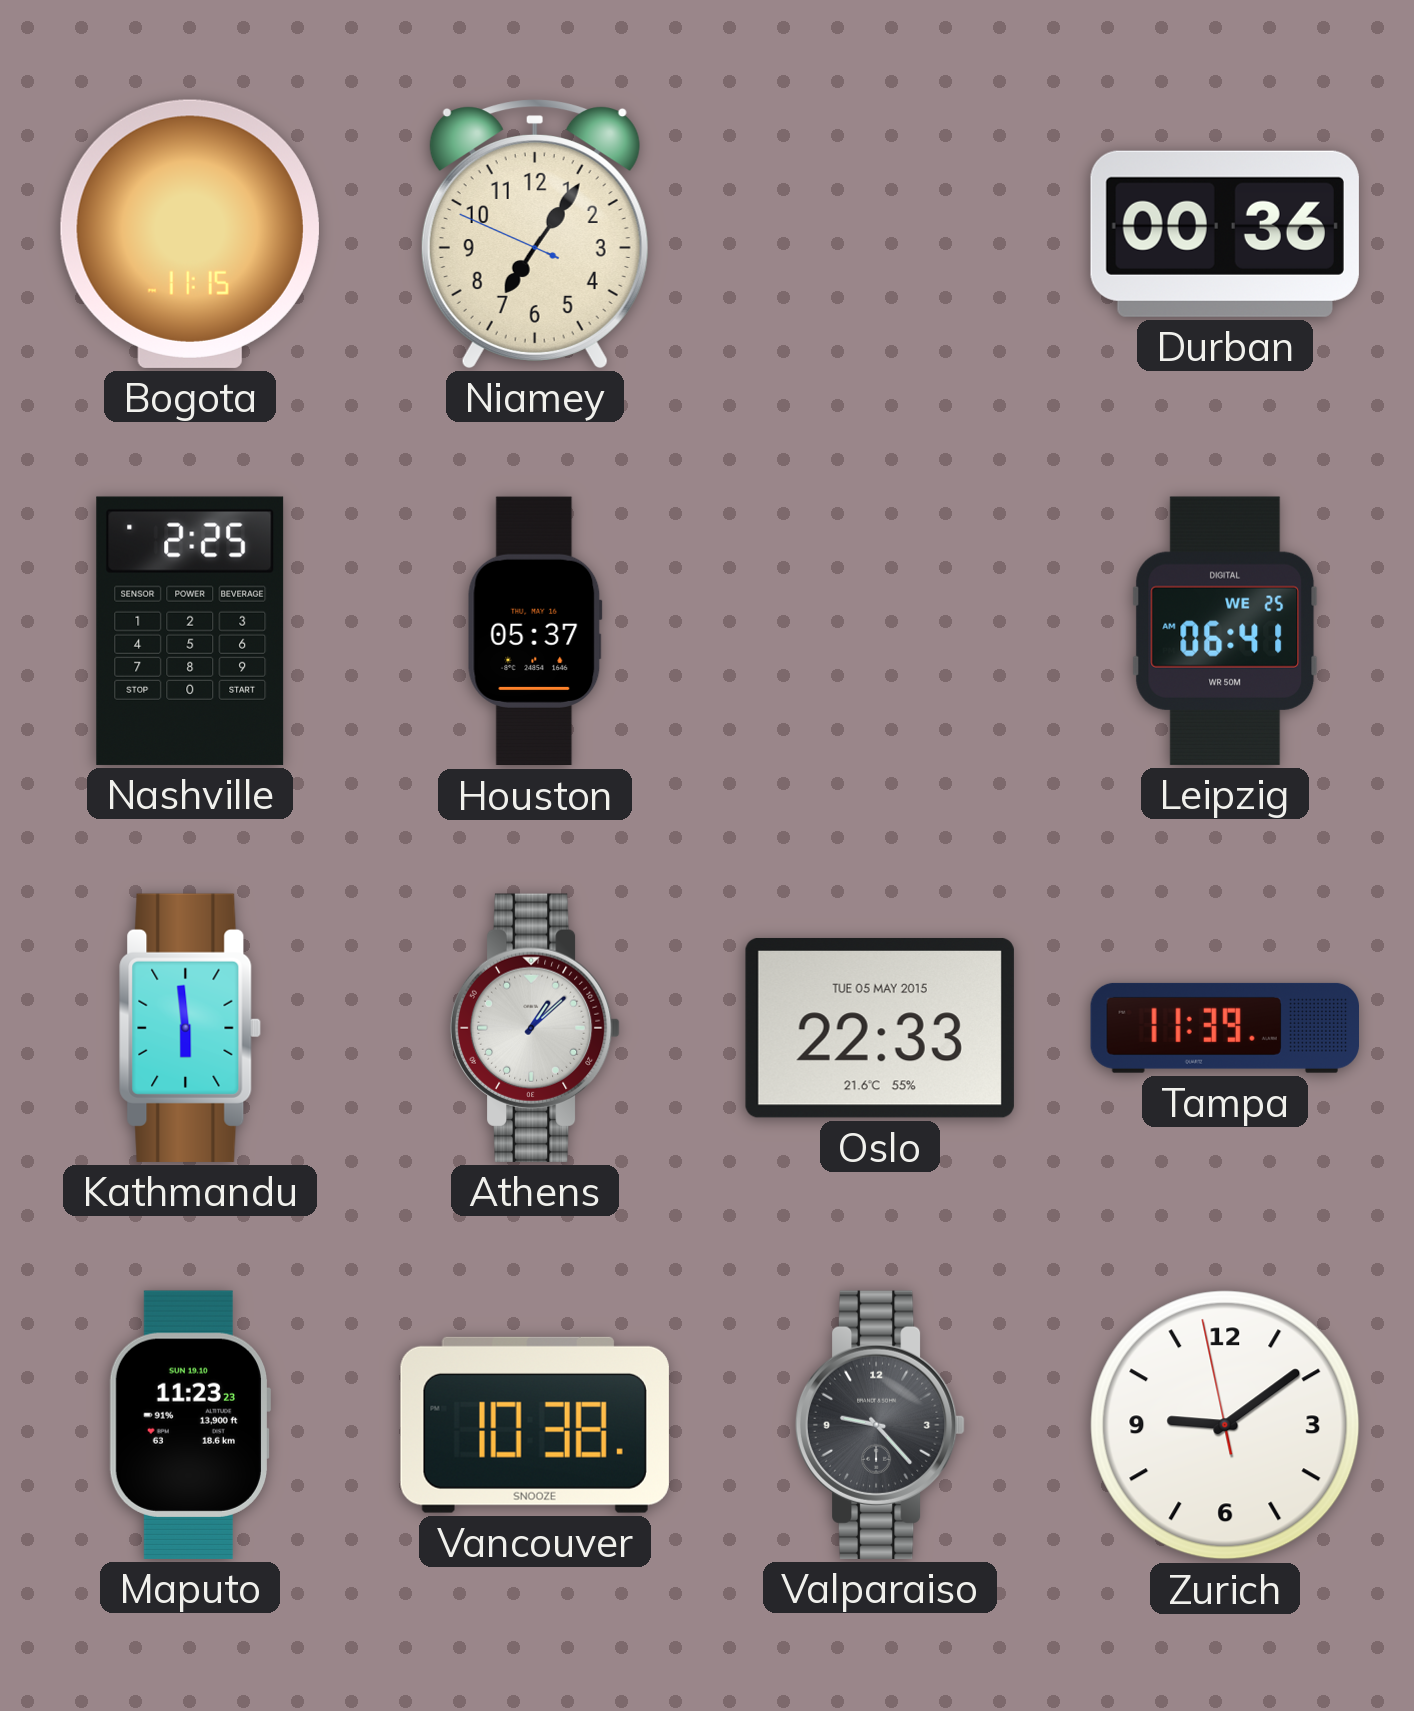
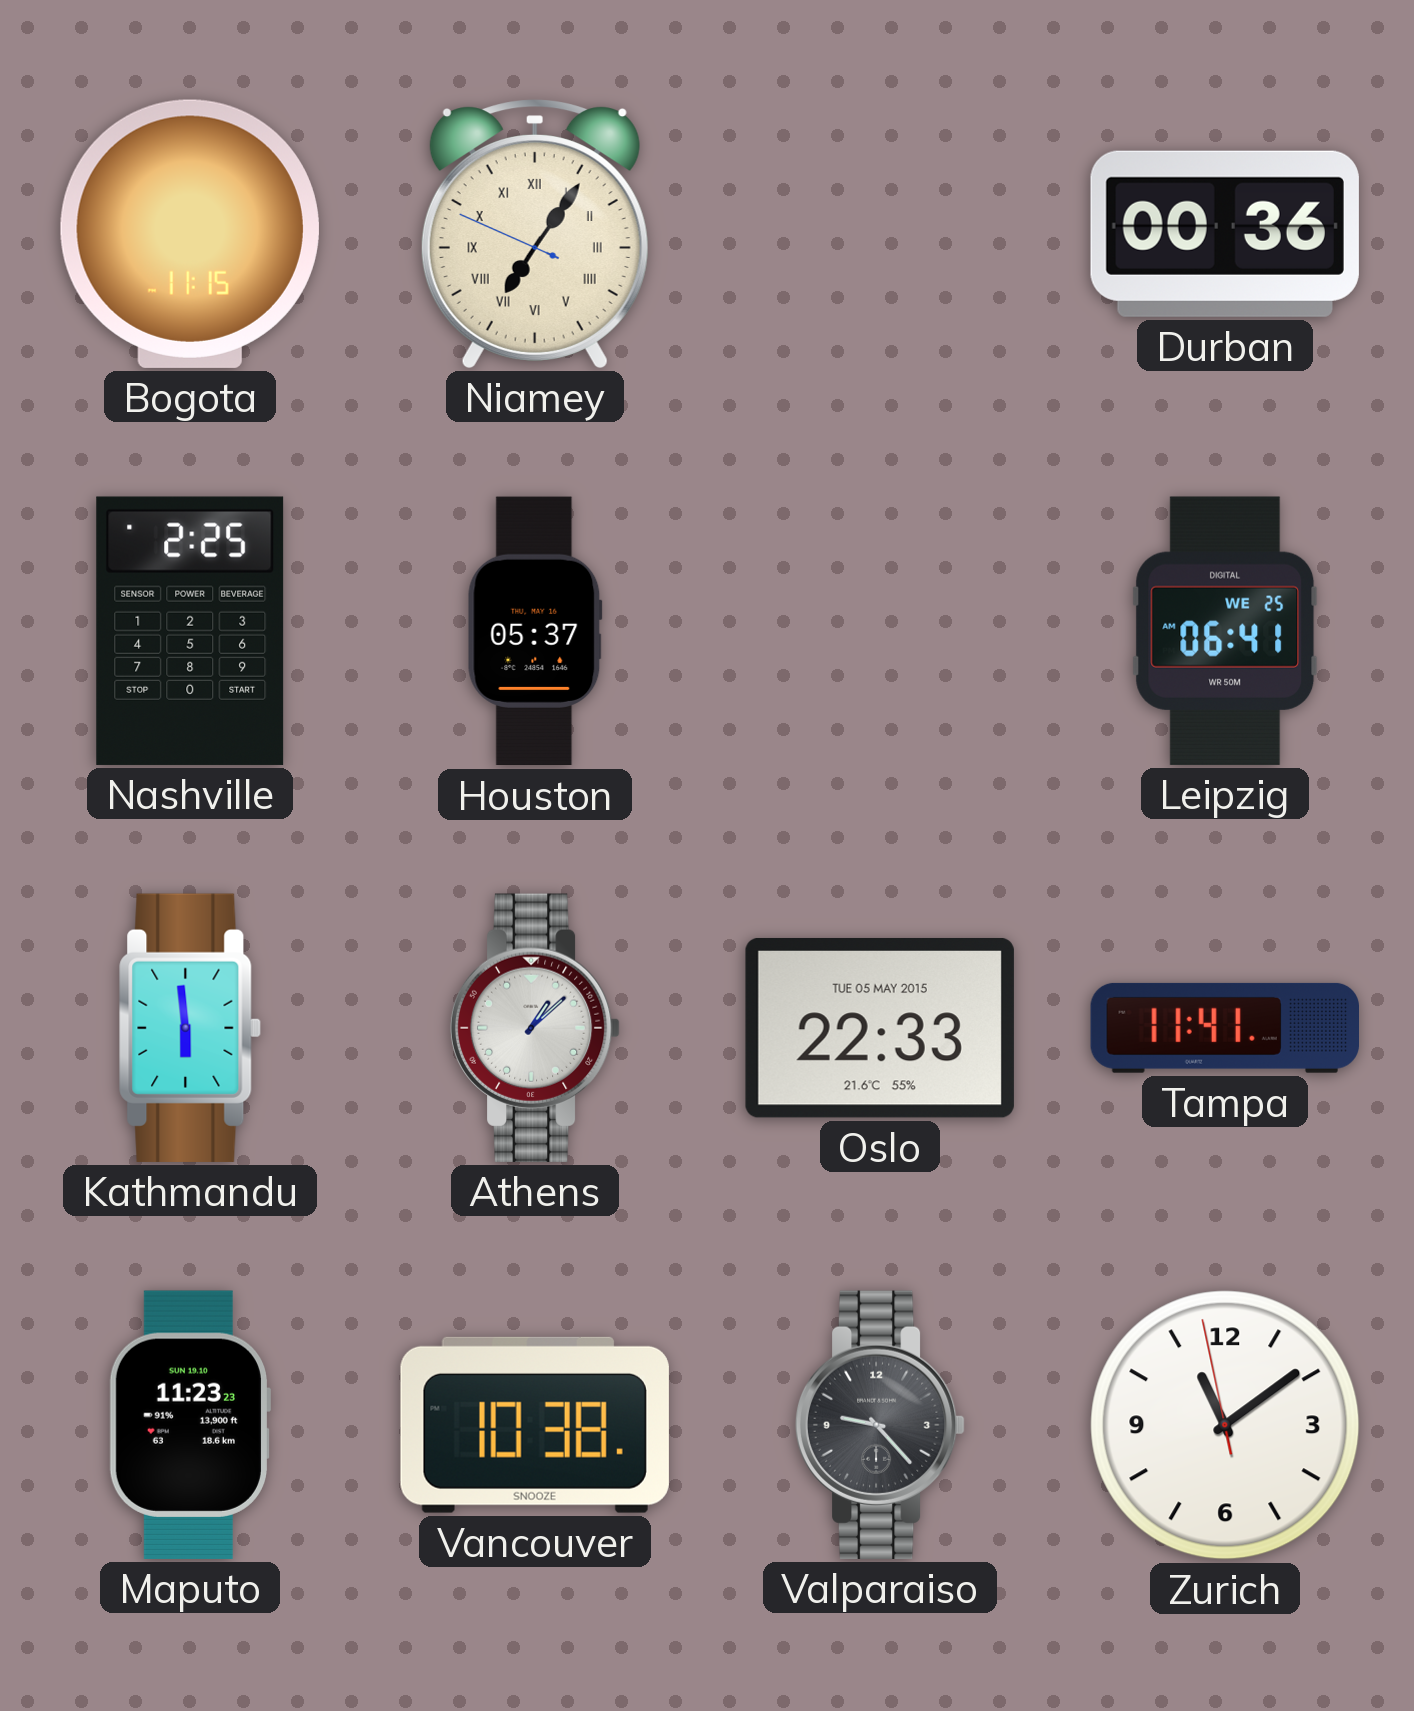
Niamey numerals: Arabic -> Roman (535, 234)
Tampa: 11:39 -> 11:41 (1224, 1028)
Zurich: 9:08 -> 11:08 (1225, 1425)
